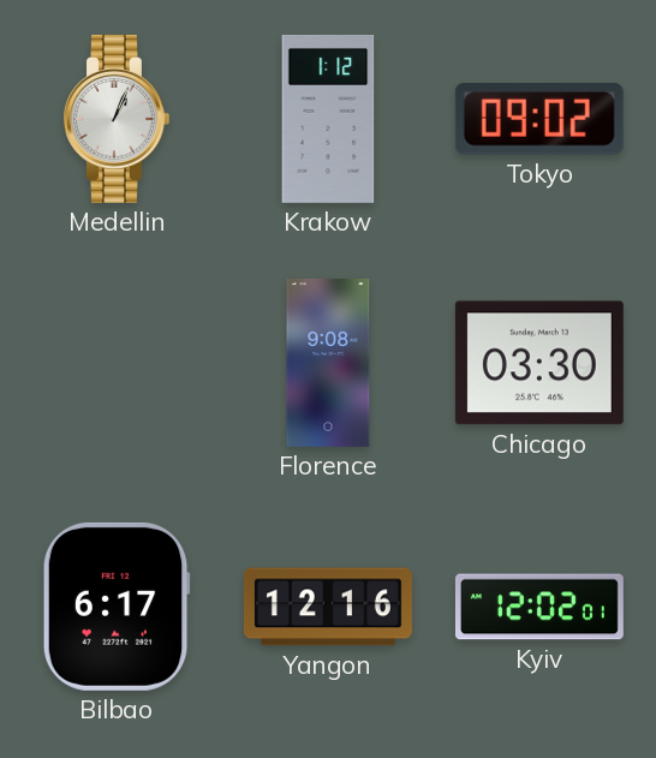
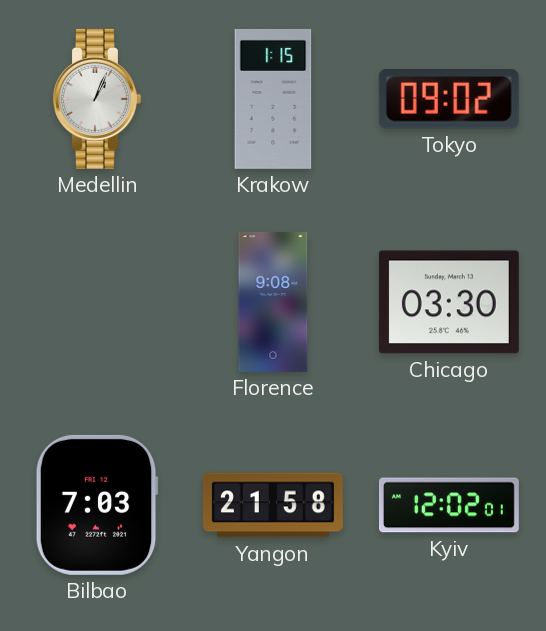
Krakow: 1:12 -> 1:15 (273, 99)
Bilbao: 6:17 -> 7:03 (97, 505)
Yangon: 12:16 -> 21:58 (273, 505)
